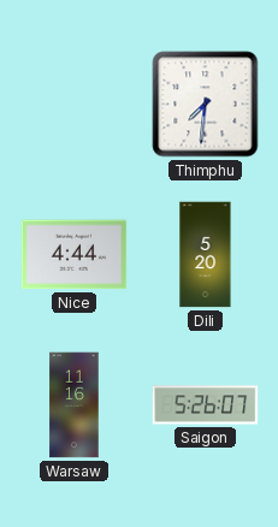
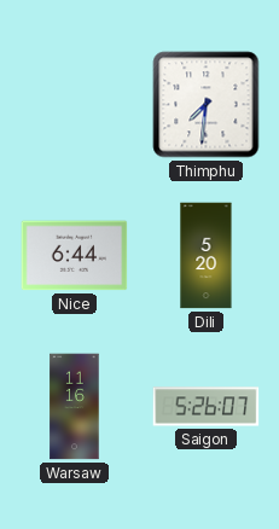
Nice: 4:44 -> 6:44 (75, 256)
